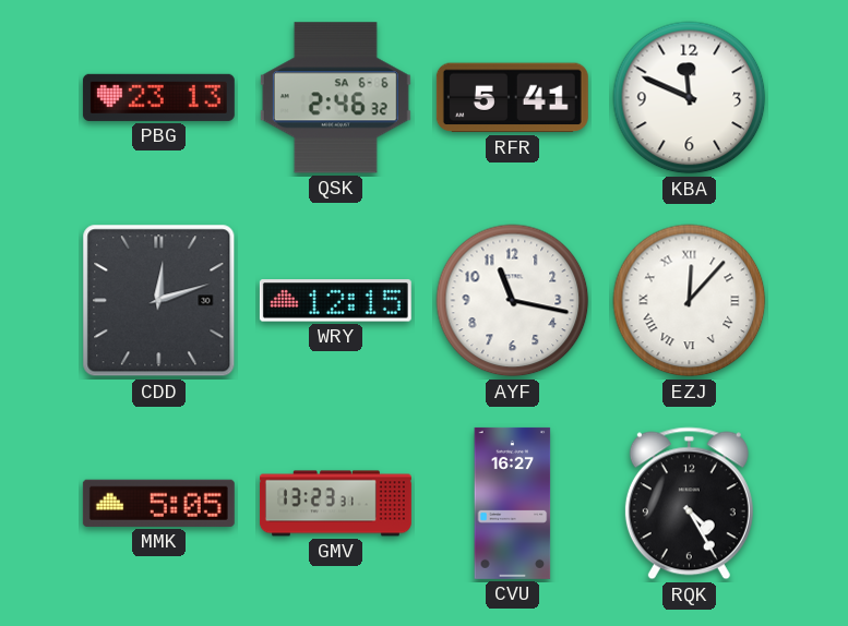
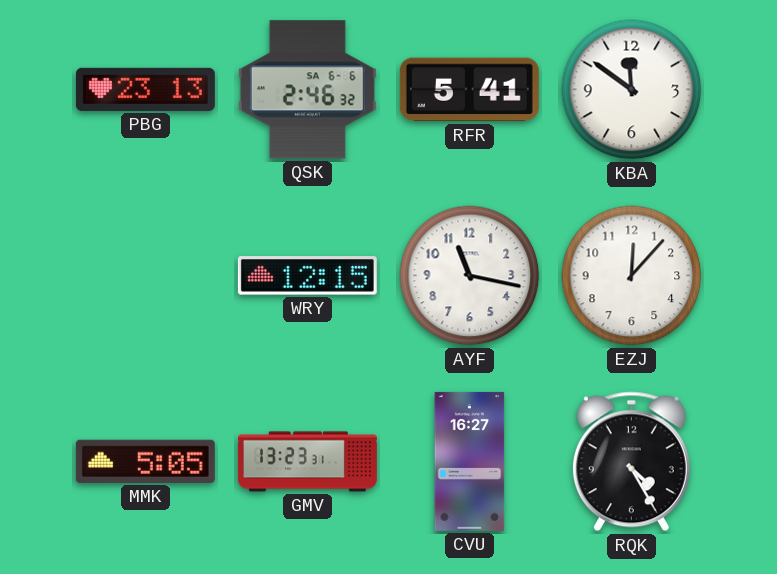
KBA: 11:49 -> 11:51 (632, 90)
CDD: 12:12 -> none (159, 301)
EZJ numerals: Roman -> Arabic (632, 276)
